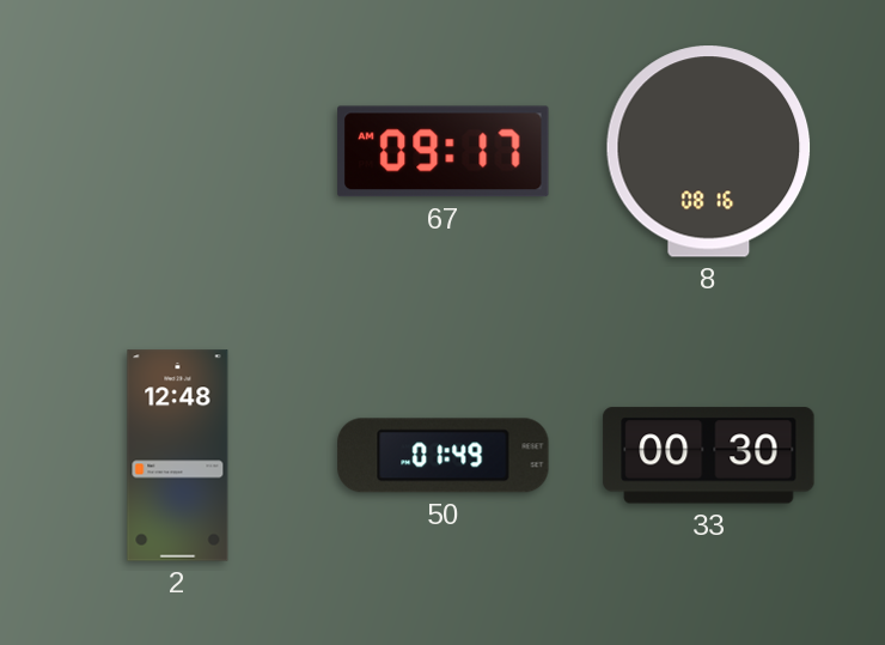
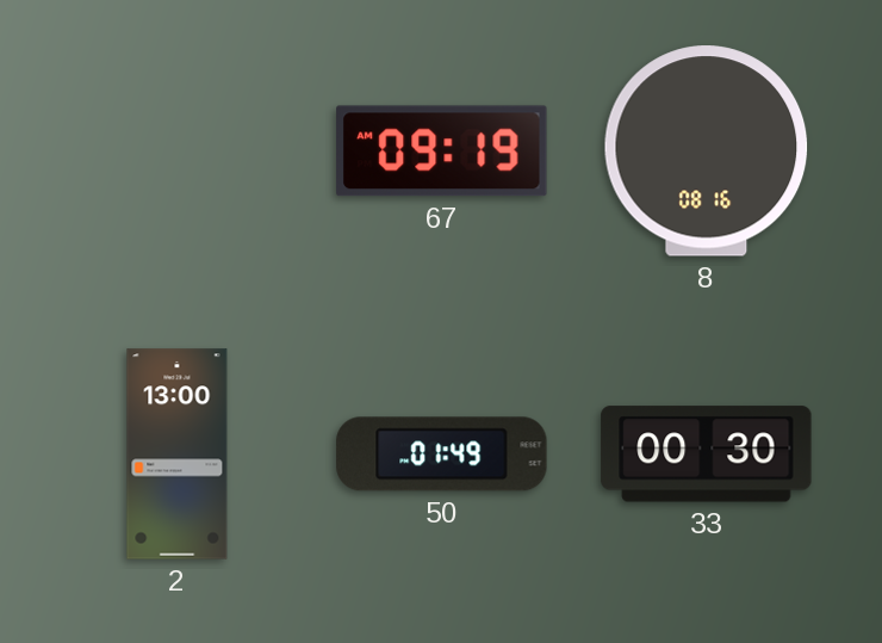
67: 09:17 -> 09:19 (442, 152)
2: 12:48 -> 13:00 (178, 455)
